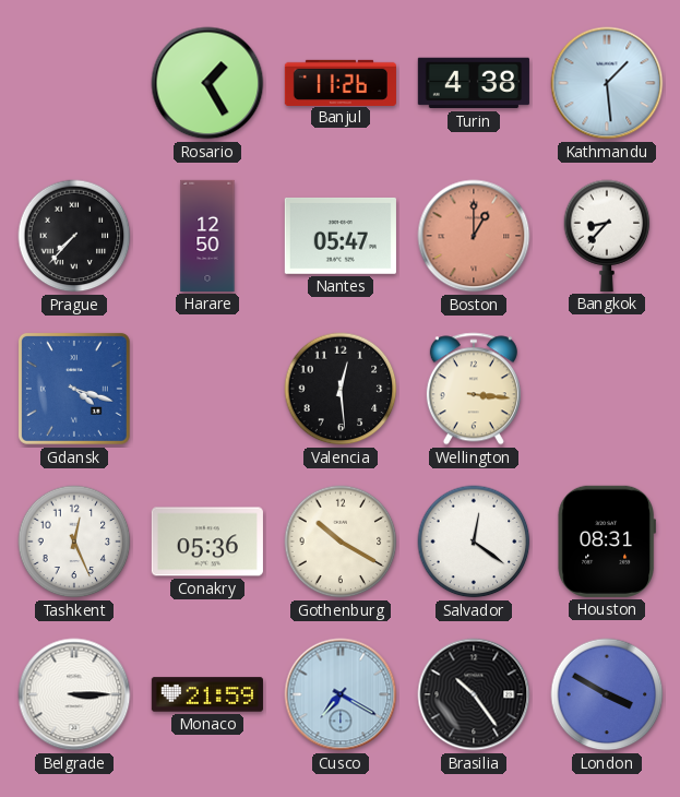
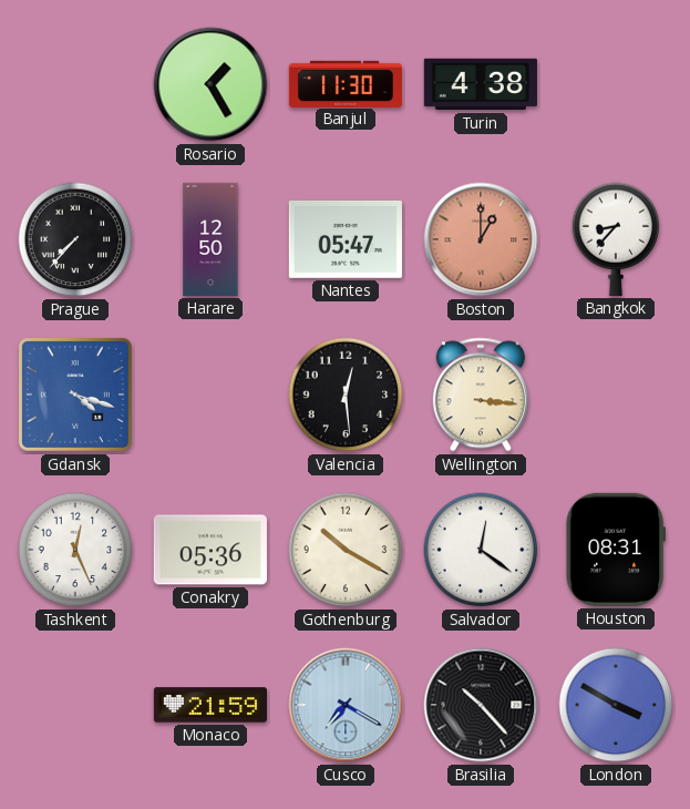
Banjul: 11:26 -> 11:30 (346, 83)
Kathmandu: 1:29 -> none (607, 83)
Belgrade: 3:15 -> none (74, 694)
Brasilia: 10:24 -> 10:23 (481, 705)
